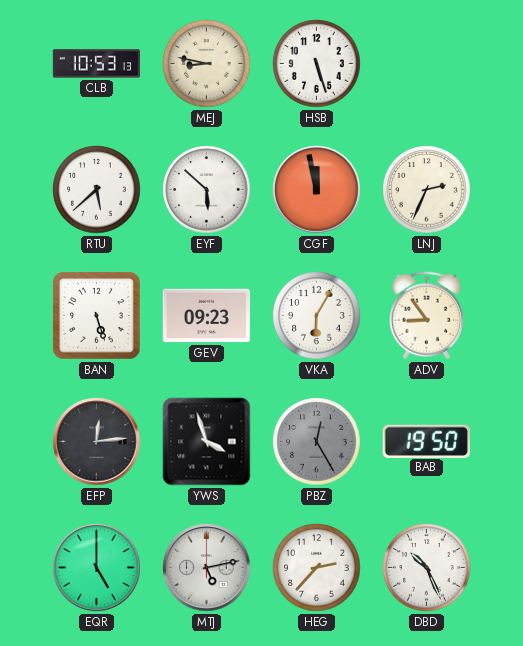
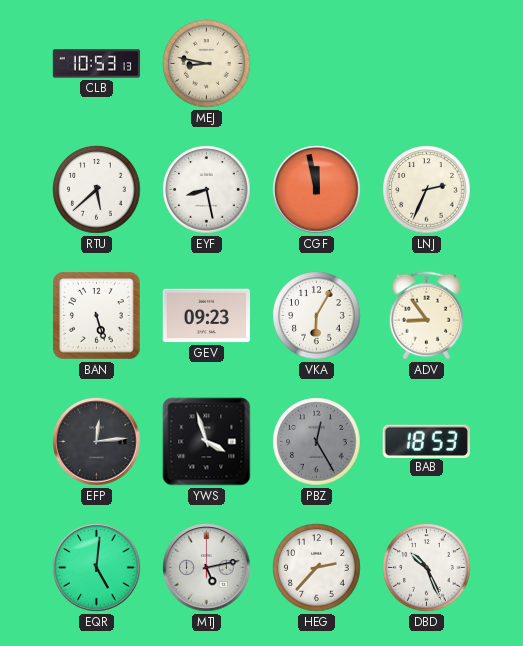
HSB: 5:27 -> none (317, 64)
EYF: 5:52 -> 8:28 (207, 190)
BAB: 19:50 -> 18:53 (426, 441)
EQR: 5:00 -> 5:01 (97, 568)
